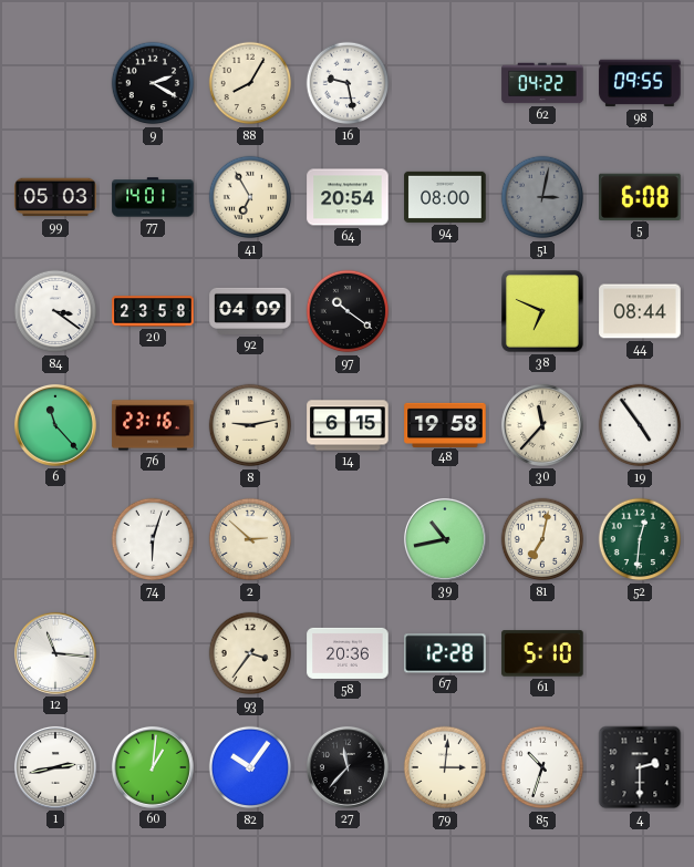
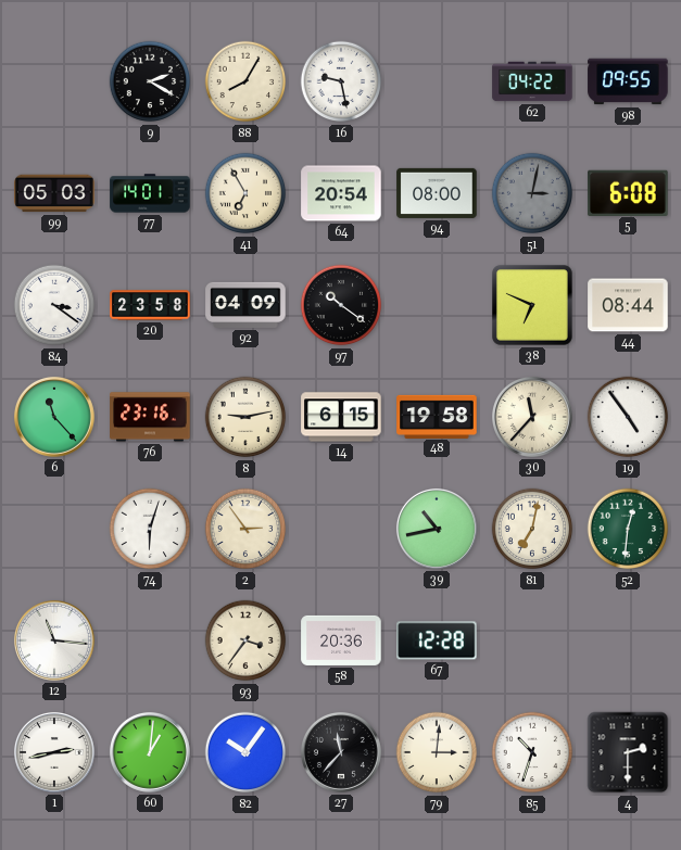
2: 2:52 -> 2:54 (245, 529)
61: 5:10 -> none (542, 653)
